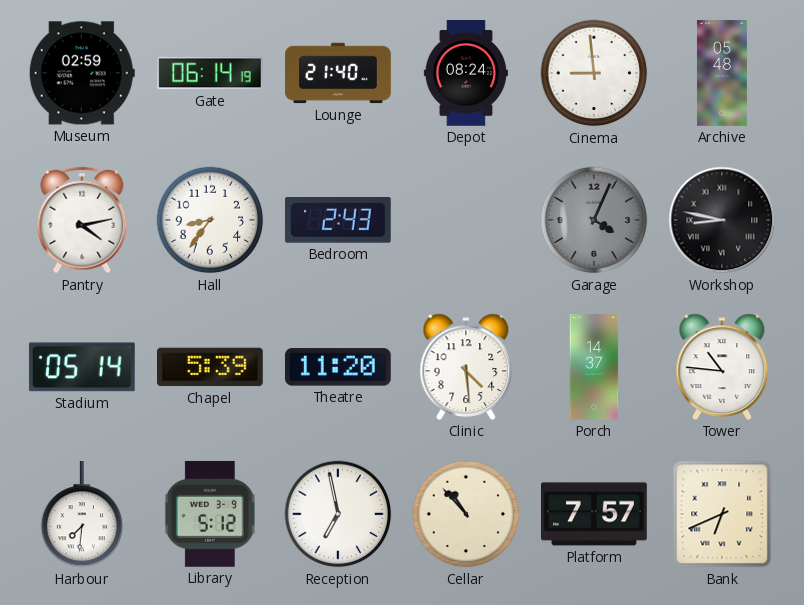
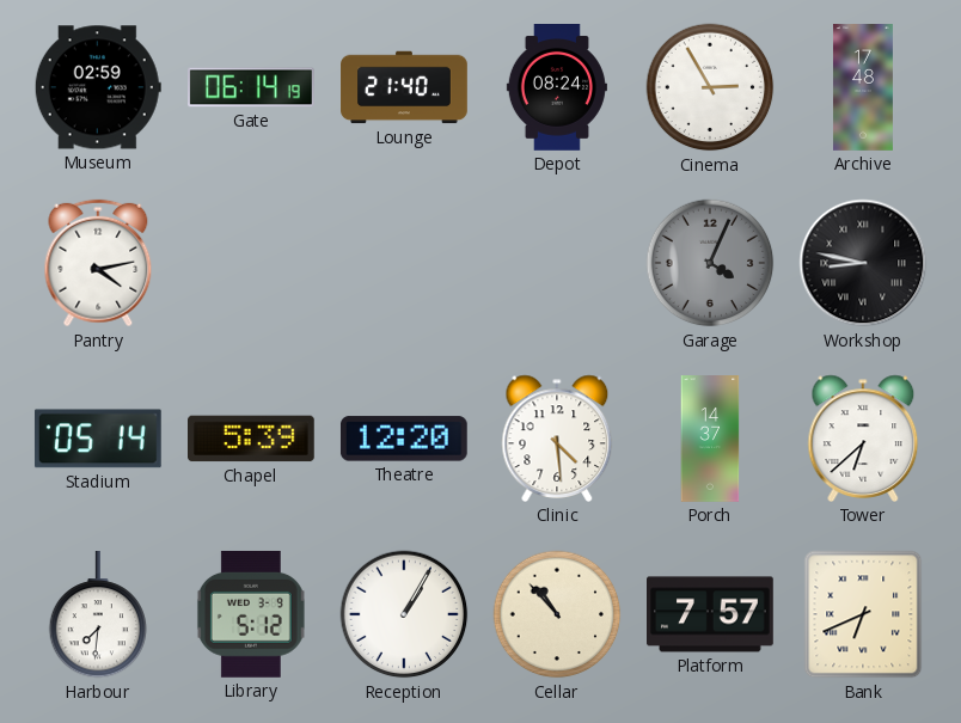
Cinema: 8:59 -> 2:55 (710, 87)
Archive: 05:48 -> 17:48 (863, 87)
Hall: 8:36 -> none (210, 220)
Bedroom: 2:43 -> none (338, 220)
Theatre: 11:20 -> 12:20 (404, 439)
Tower: 10:46 -> 6:38 (863, 439)
Reception: 6:58 -> 1:05 (404, 614)
